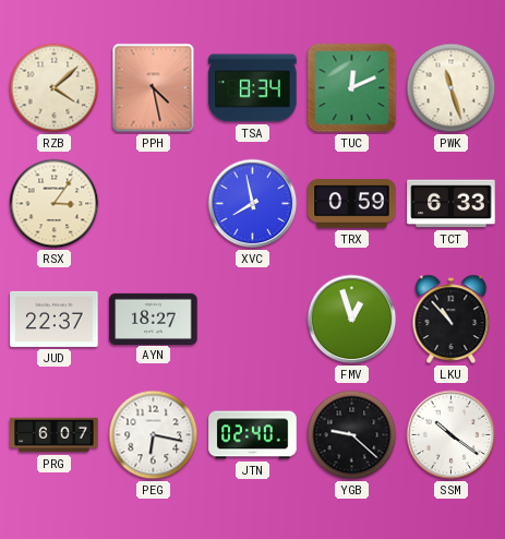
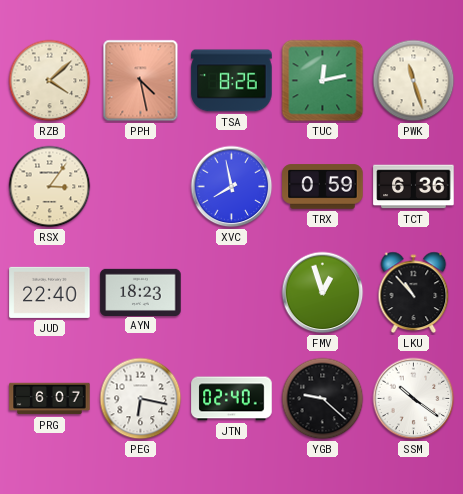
TSA: 8:34 -> 8:26 (232, 81)
TUC: 12:11 -> 12:13 (323, 81)
TCT: 6:33 -> 6:36 (414, 187)
JUD: 22:37 -> 22:40 (50, 292)
AYN: 18:27 -> 18:23 (141, 292)
